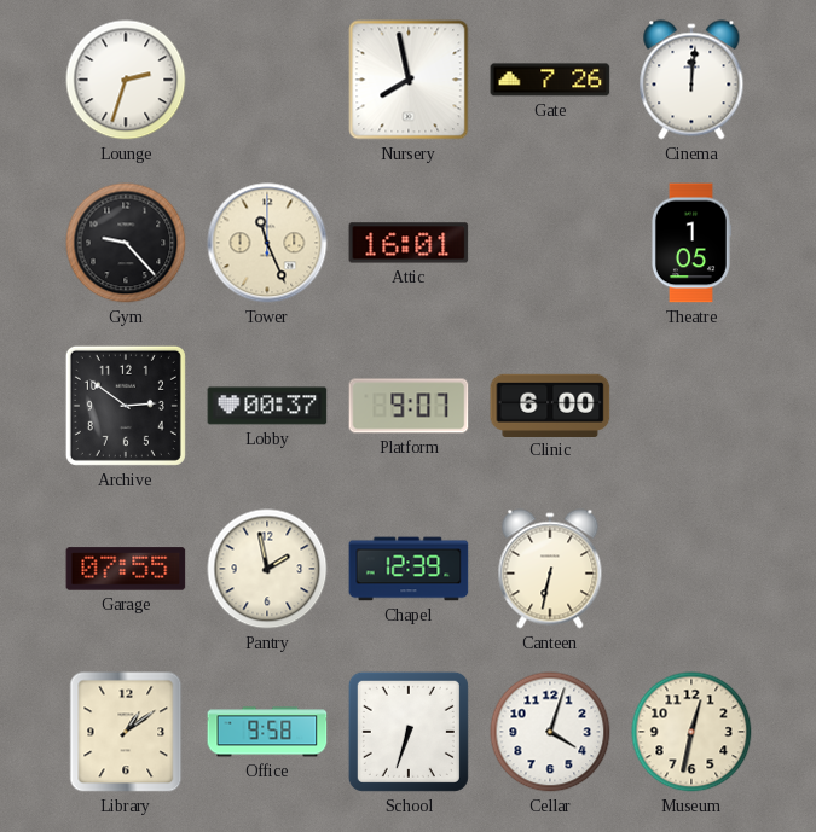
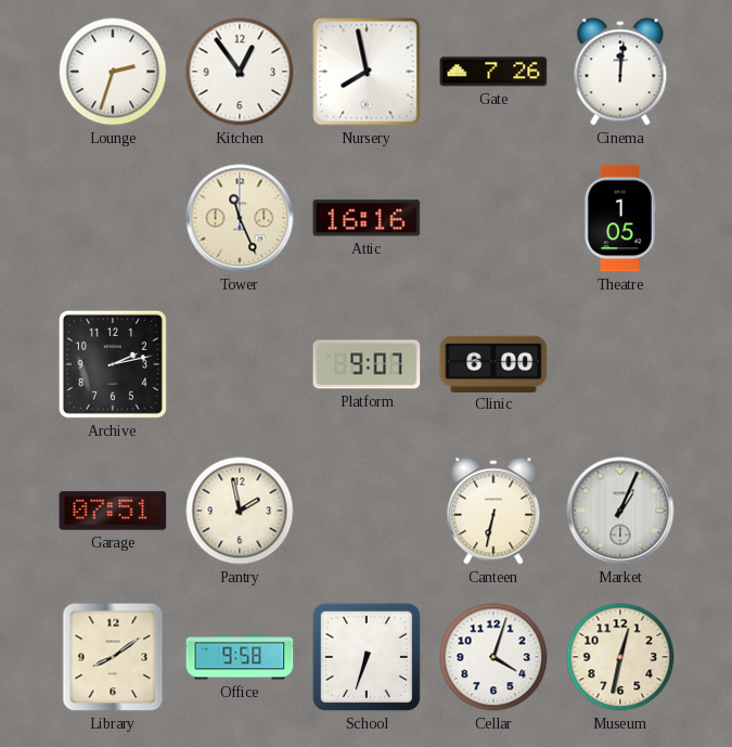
Kitchen: none -> 12:54 (240, 72)
Gym: 9:23 -> none (126, 243)
Attic: 16:01 -> 16:16 (367, 218)
Archive: 2:51 -> 2:13 (113, 364)
Lobby: 00:37 -> none (267, 406)
Garage: 07:55 -> 07:51 (113, 511)
Chapel: 12:39 -> none (409, 569)
Market: none -> 1:04 (620, 511)
Library: 1:09 -> 8:09 (113, 657)
